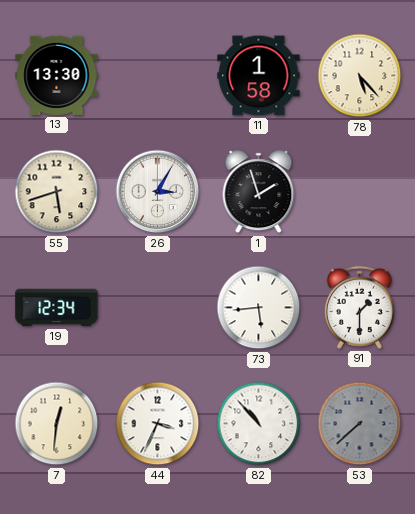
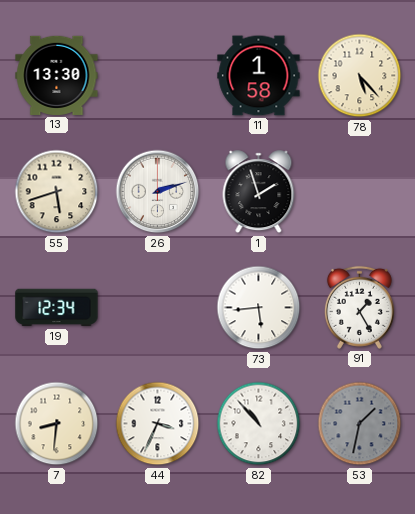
26: 3:05 -> 2:12 (158, 192)
91: 1:30 -> 1:25 (359, 307)
7: 12:31 -> 8:31 (57, 424)
53: 7:38 -> 1:32 (360, 424)
